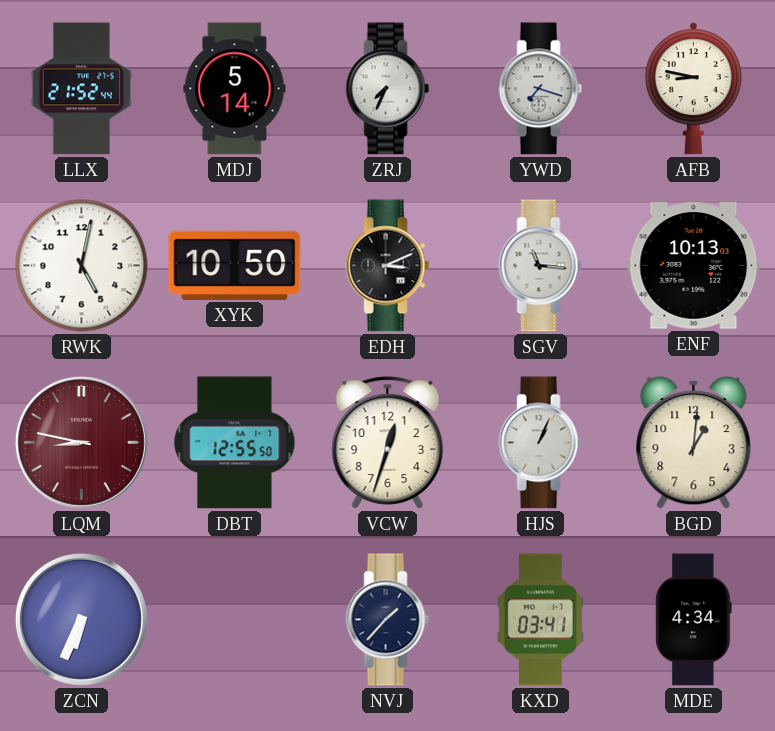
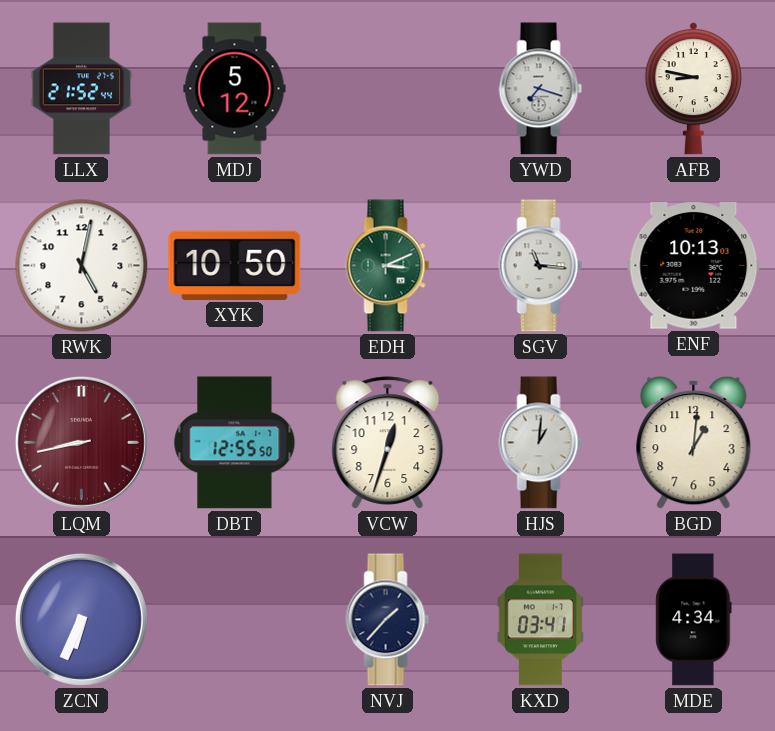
MDJ: 5:14 -> 5:12 (235, 89)
ZRJ: 7:34 -> none (388, 89)
EDH dial: black -> green (388, 266)
LQM: 8:47 -> 8:43 (81, 442)
HJS: 1:04 -> 1:01 (541, 443)
